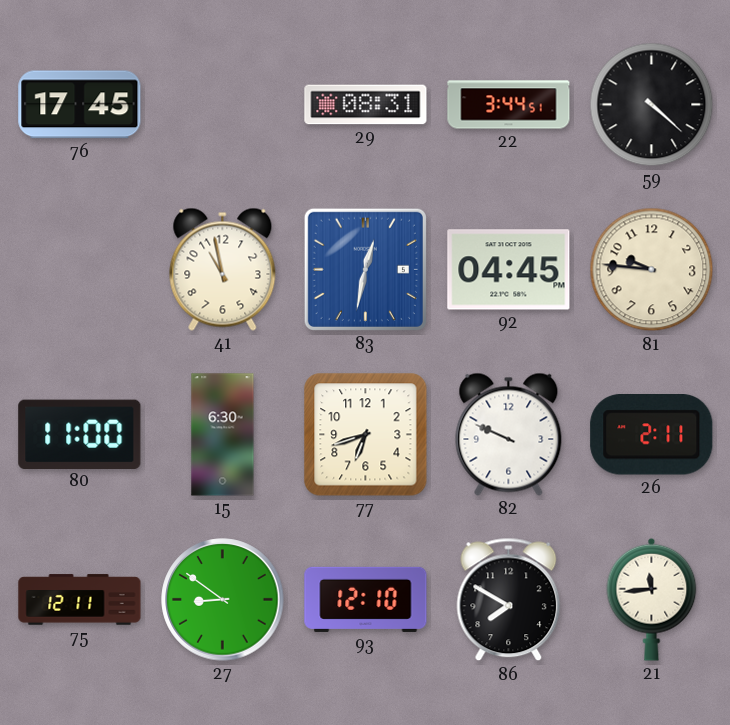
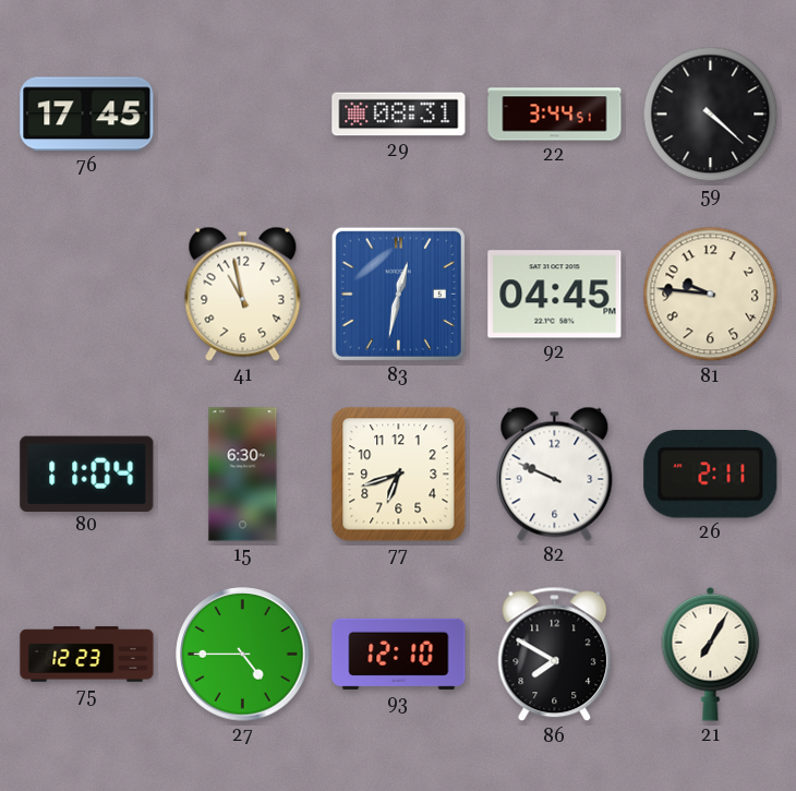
80: 11:00 -> 11:04 (87, 474)
75: 12:11 -> 12:23 (87, 655)
27: 8:51 -> 4:45 (243, 655)
21: 11:44 -> 7:05 (711, 654)
